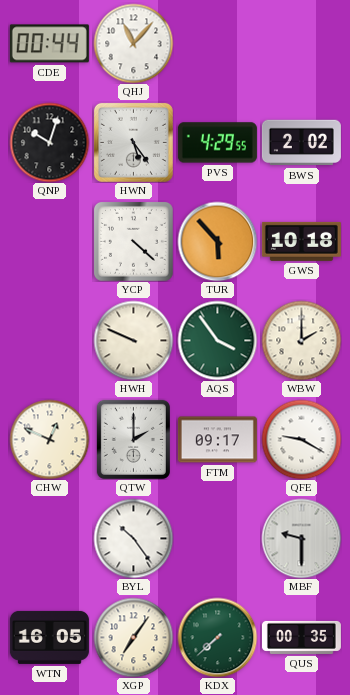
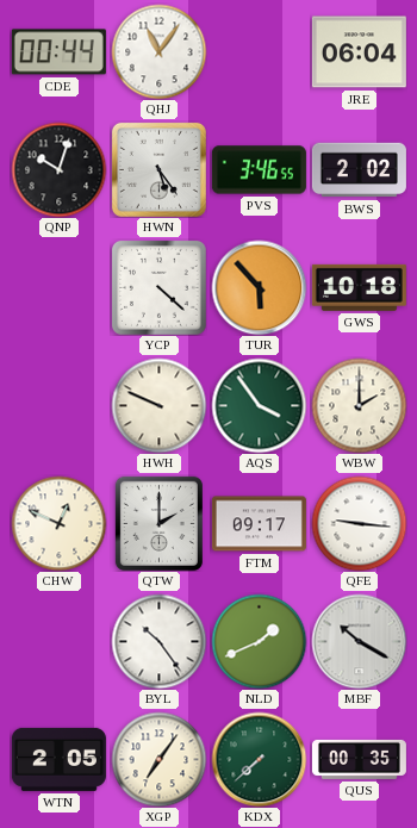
QHJ: 11:07 -> 11:06 (158, 51)
JRE: none -> 06:04 (359, 52)
PVS: 4:29 -> 3:46 (259, 170)
QFE: 9:20 -> 9:16 (359, 523)
NLD: none -> 1:41 (259, 641)
MBF: 9:30 -> 10:20 (359, 641)
WTN: 16:05 -> 2:05 (58, 759)
